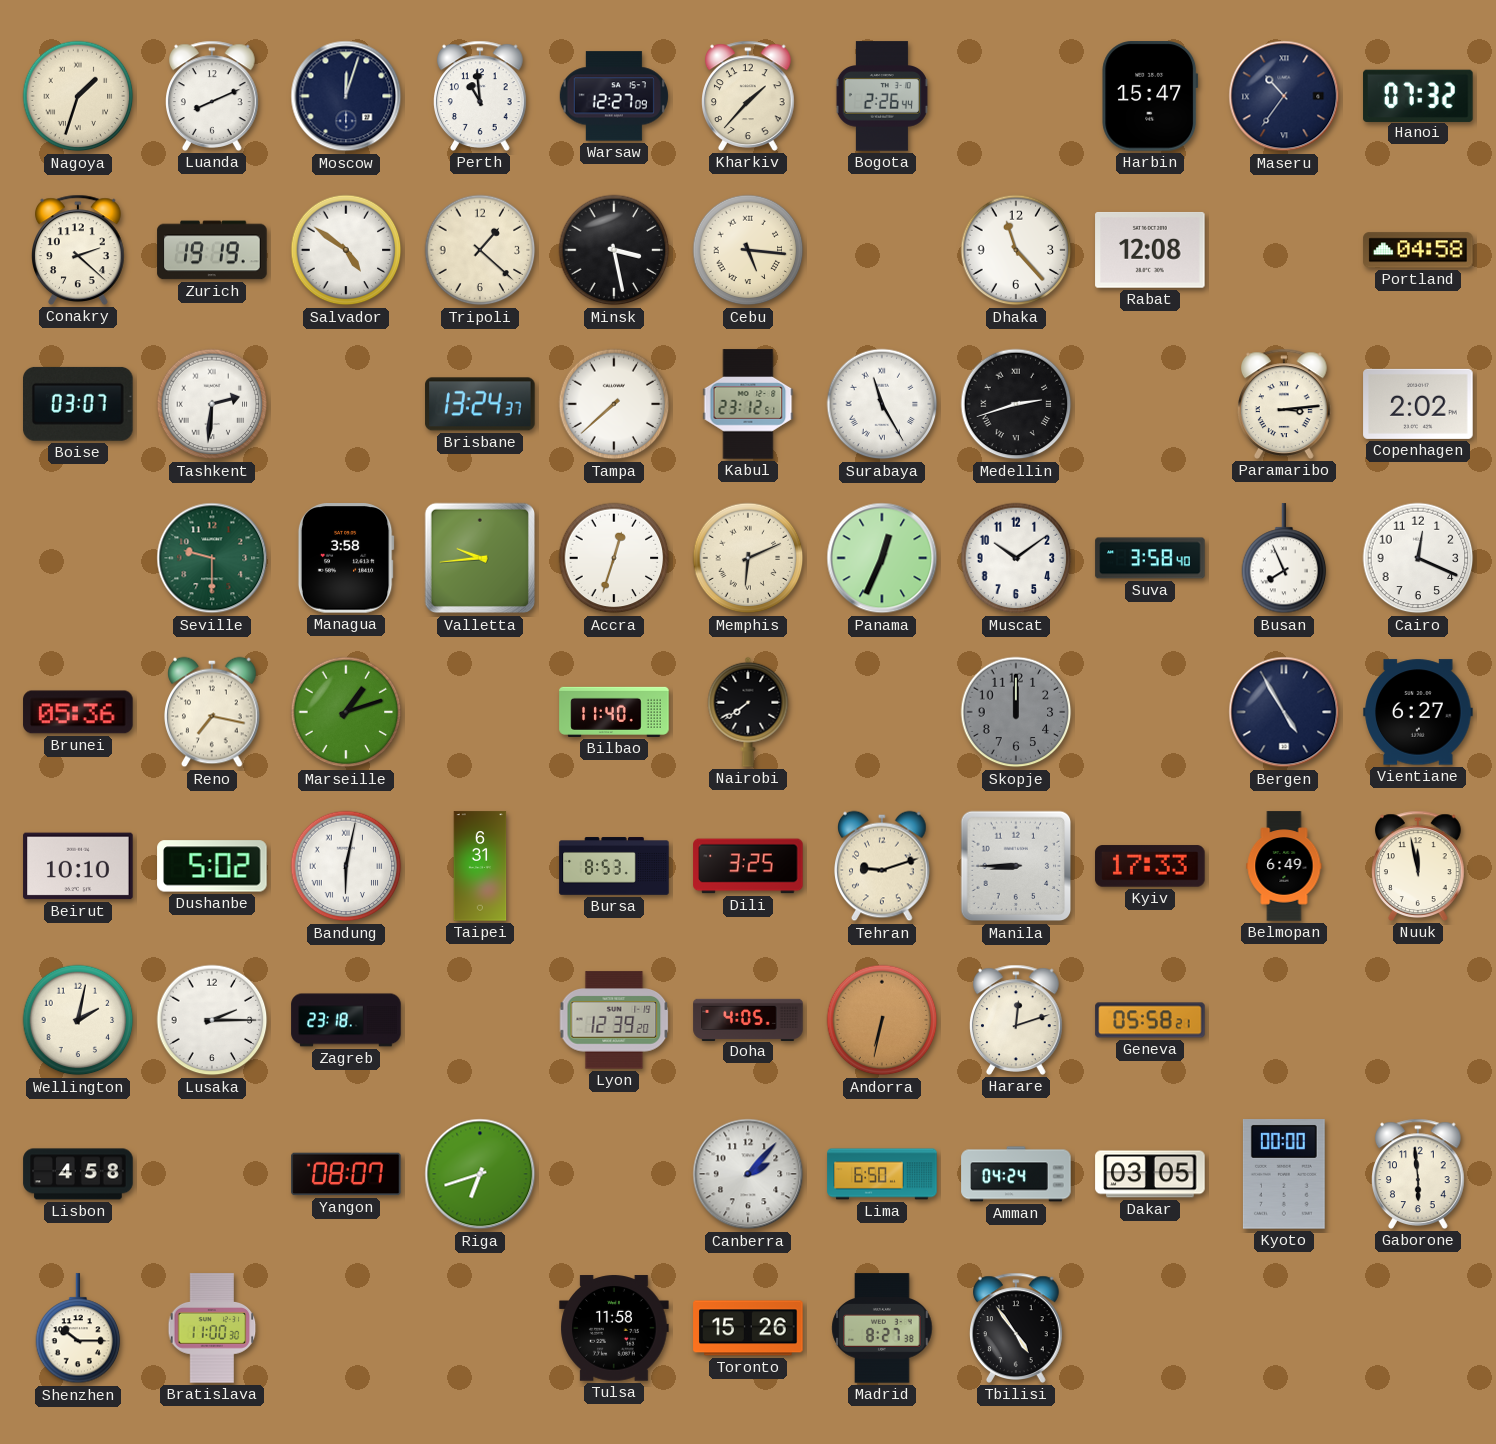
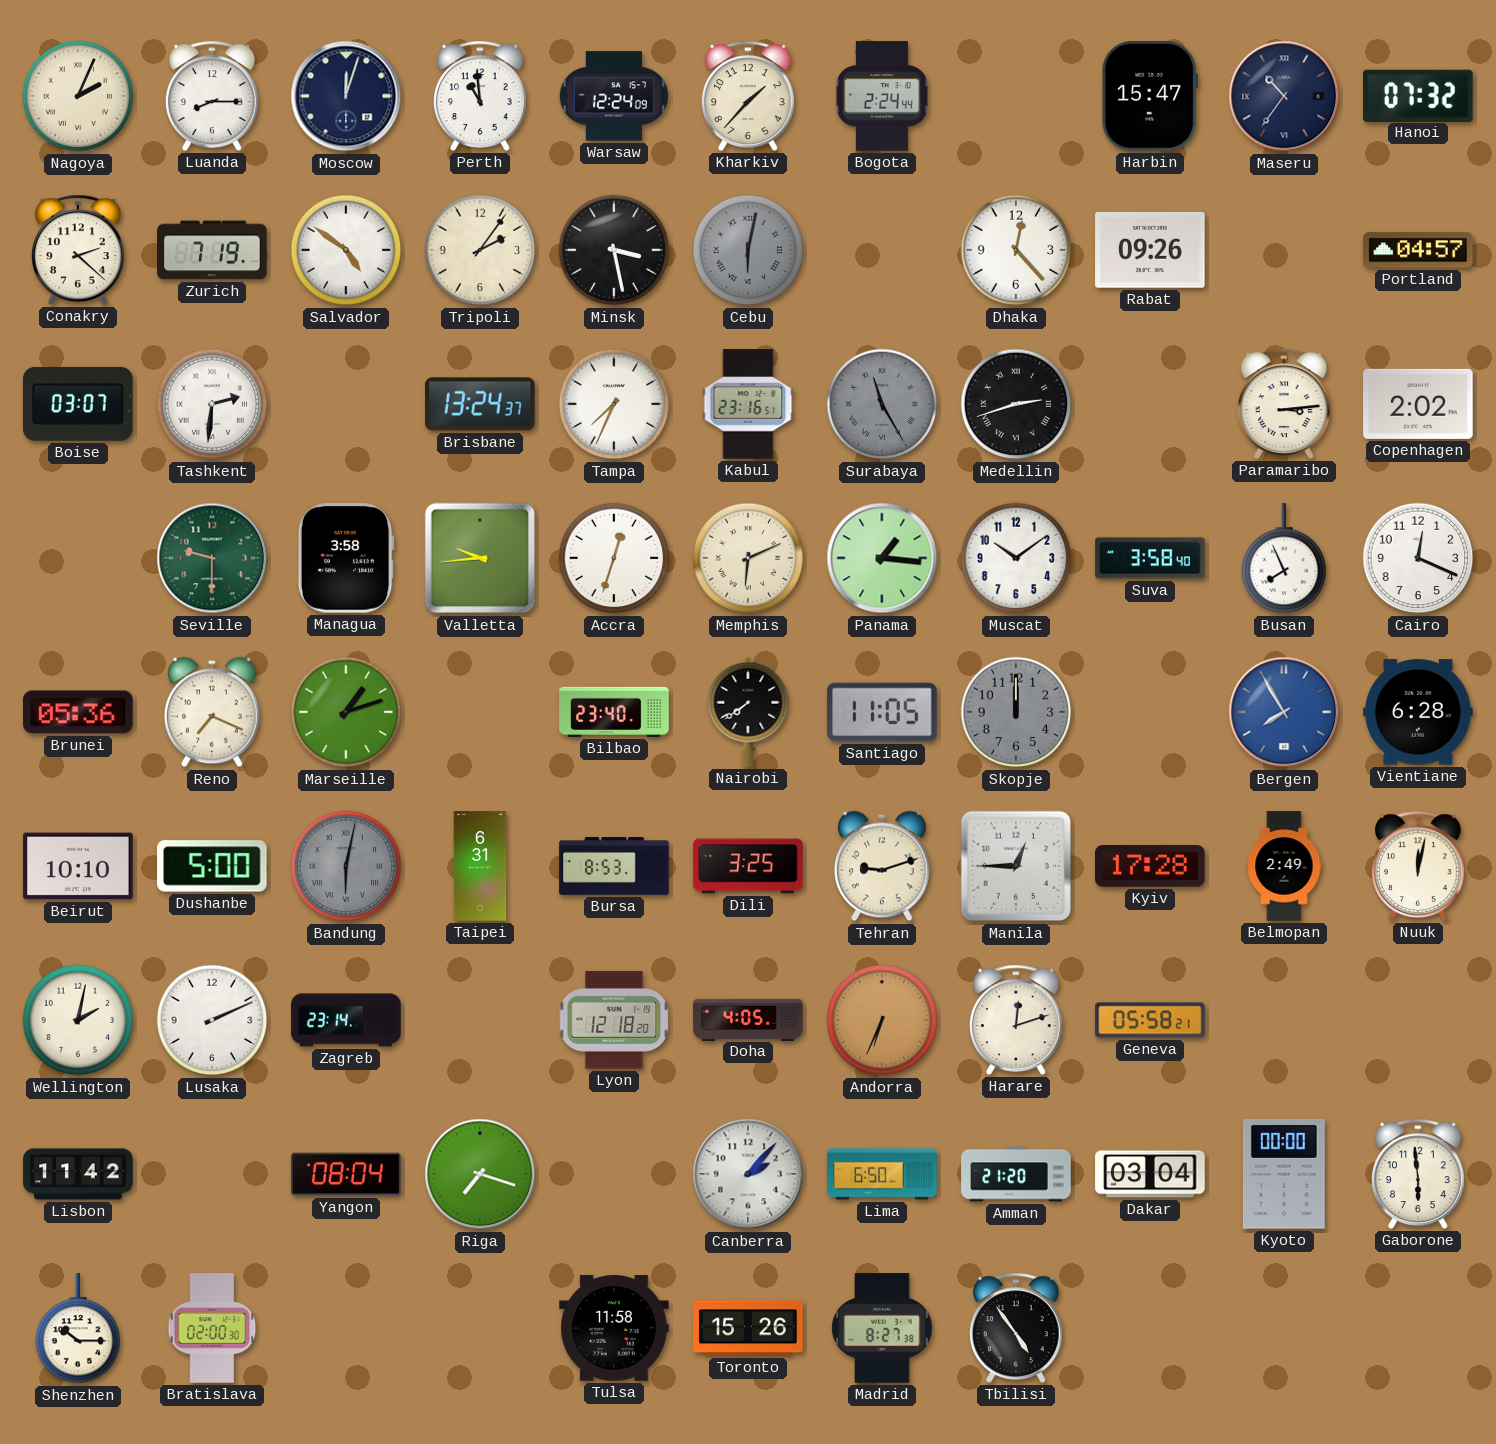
Nagoya: 1:33 -> 2:04 (78, 96)
Luanda: 8:11 -> 8:15 (213, 96)
Warsaw: 12:27 -> 12:24 (614, 96)
Bogota: 2:26 -> 2:24 (882, 96)
Zurich: 19:19 -> 7:19 (212, 250)
Tripoli: 1:22 -> 2:06 (480, 250)
Cebu: 5:16 -> 6:02 (748, 250)
Cebu dial: cream -> grey (748, 250)
Dhaka: 11:23 -> 12:23 (1016, 250)
Rabat: 12:08 -> 09:26 (1150, 250)
Portland: 04:58 -> 04:57 (1418, 250)
Tampa: 7:38 -> 7:34 (614, 404)
Kabul: 23:12 -> 23:16 (748, 404)
Surabaya dial: white -> grey (882, 404)
Panama: 12:34 -> 1:16 (882, 558)
Reno: 7:17 -> 7:19 (212, 712)
Bilbao: 11:40 -> 23:40 (614, 712)
Santiago: none -> 11:05 (882, 712)
Bergen: 4:55 -> 7:55 (1284, 712)
Bergen dial: navy -> blue (1284, 712)
Vientiane: 6:27 -> 6:28 (1418, 712)
Dushanbe: 5:02 -> 5:00 (212, 866)
Bandung dial: white -> grey (346, 866)
Manila: 8:45 -> 12:45 (1016, 866)
Kyiv: 17:33 -> 17:28 (1150, 866)
Belmopan: 6:49 -> 2:49 (1284, 866)
Nuuk: 11:58 -> 12:02 (1419, 866)
Lusaka: 2:15 -> 2:11 (212, 1020)
Zagreb: 23:18 -> 23:14 (346, 1020)
Lyon: 12:39 -> 12:18 (614, 1020)
Andorra: 6:32 -> 6:34 (882, 1020)
Lisbon: 4:58 -> 11:42 (78, 1174)
Yangon: 08:07 -> 08:04 (346, 1174)
Riga: 6:42 -> 7:18 (480, 1174)
Amman: 04:24 -> 21:20 (1016, 1174)
Dakar: 03:05 -> 03:04 (1150, 1174)
Bratislava: 11:00 -> 02:00 (212, 1328)
